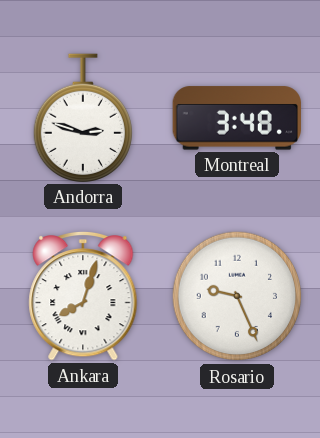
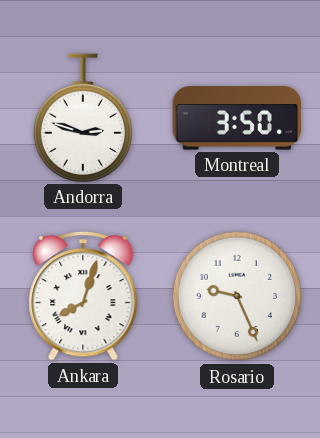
Montreal: 3:48 -> 3:50 (236, 118)
